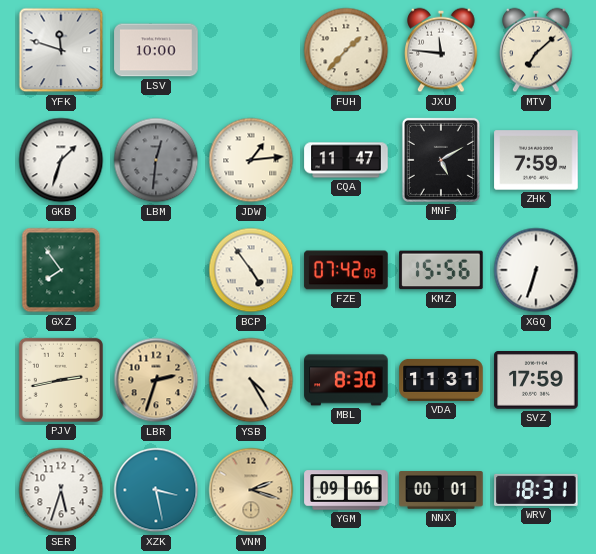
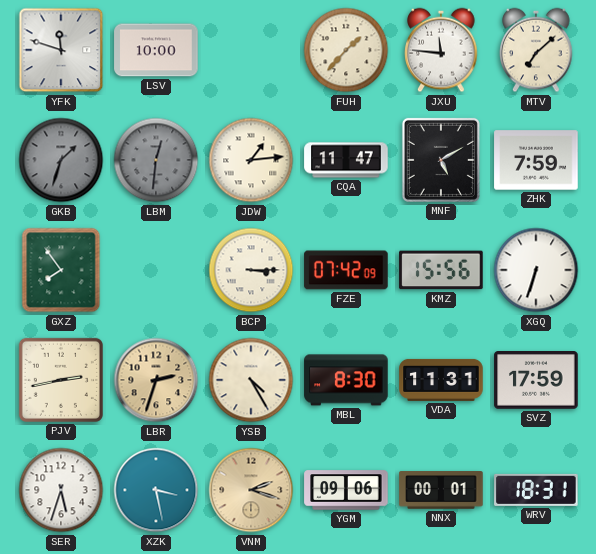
GKB dial: white -> grey (61, 160)
BCP: 4:54 -> 3:15 (251, 270)
